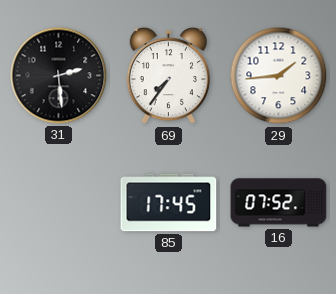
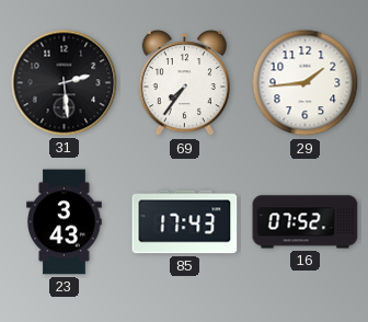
23: none -> 3:43 (65, 222)
85: 17:45 -> 17:43 (185, 222)
